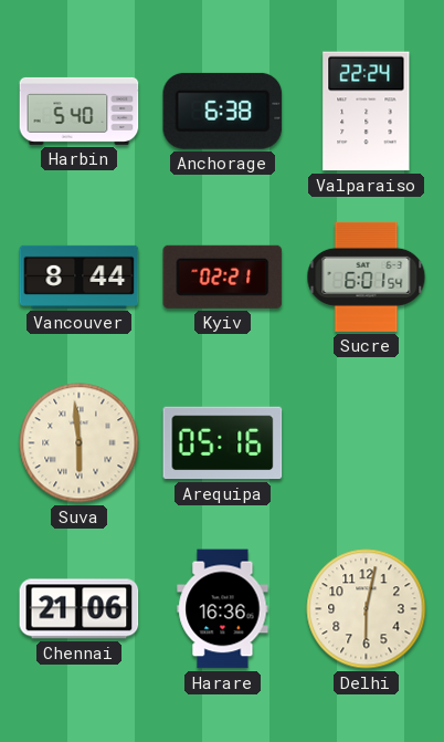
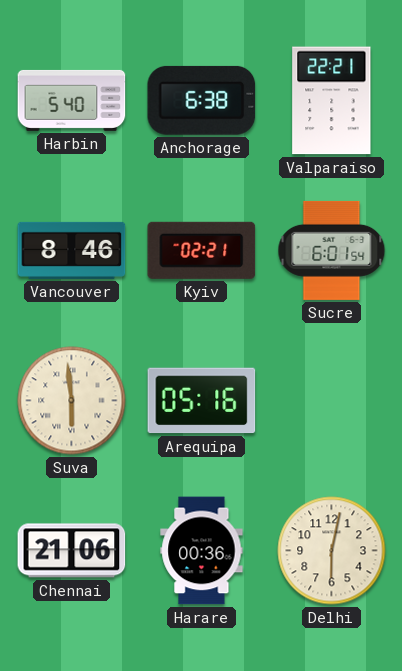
Valparaiso: 22:24 -> 22:21 (332, 101)
Vancouver: 8:44 -> 8:46 (72, 250)
Harare: 16:36 -> 00:36 (202, 551)
